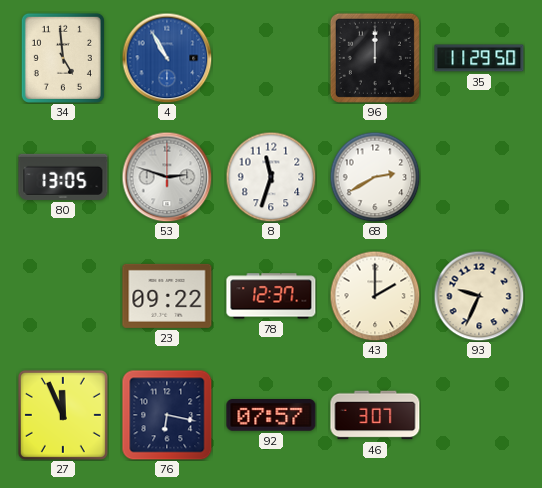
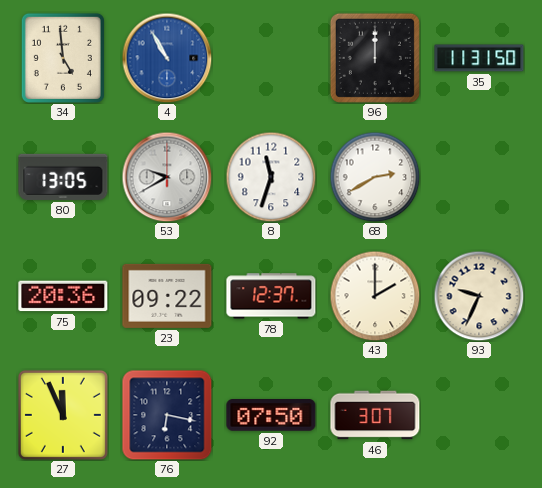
35: 11:29 -> 11:31 (479, 58)
53: 2:48 -> 9:40 (167, 177)
75: none -> 20:36 (63, 296)
92: 07:57 -> 07:50 (271, 416)
